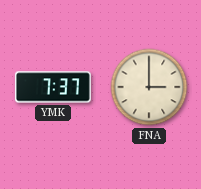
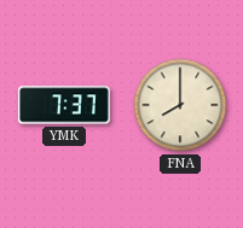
FNA: 3:00 -> 8:00 (180, 105)
